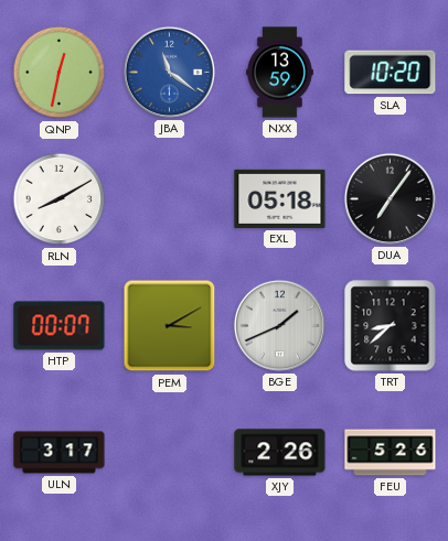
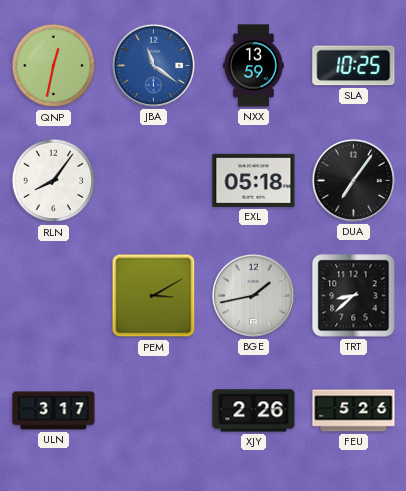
SLA: 10:20 -> 10:25 (354, 66)
RLN: 8:10 -> 8:06 (54, 181)
HTP: 00:07 -> none (60, 326)
BGE: 1:41 -> 1:43 (253, 295)
